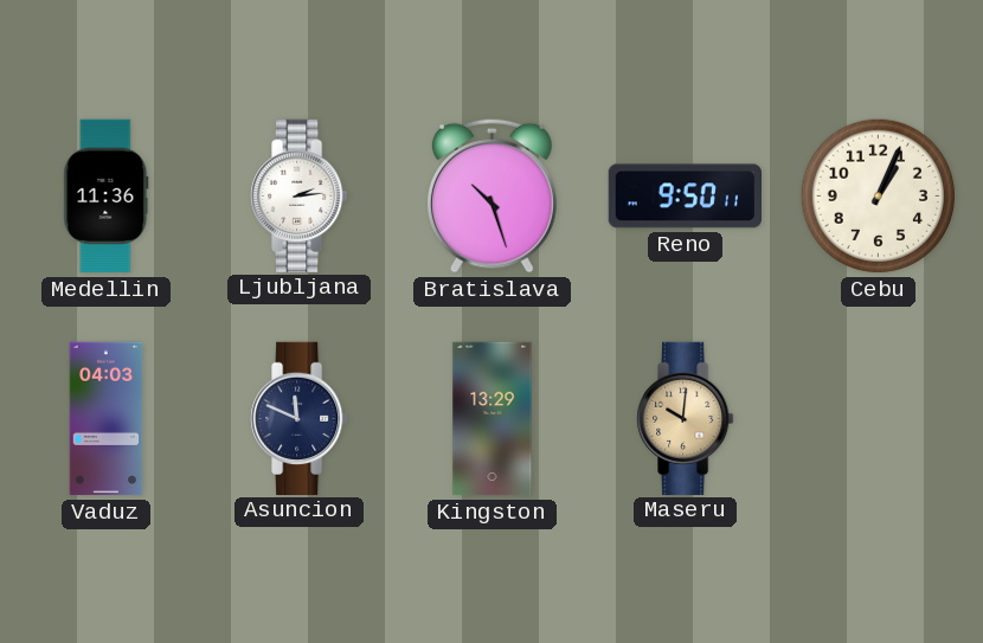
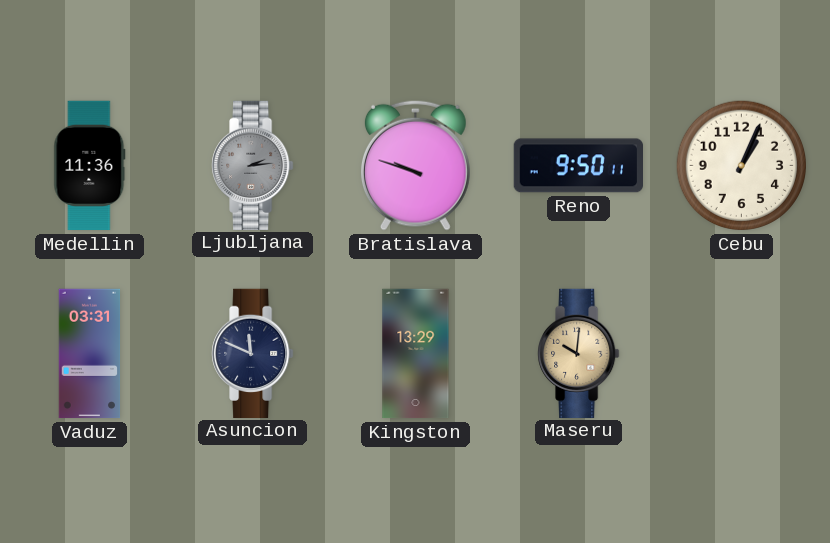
Ljubljana dial: white -> grey (253, 165)
Bratislava: 10:27 -> 9:48 (415, 165)
Vaduz: 04:03 -> 03:31 (90, 354)
